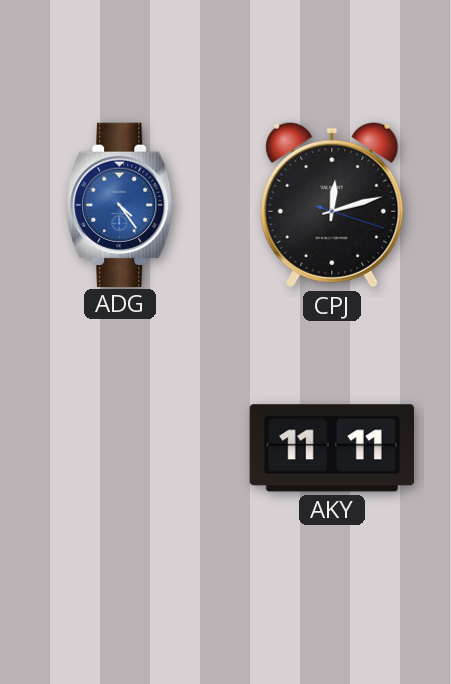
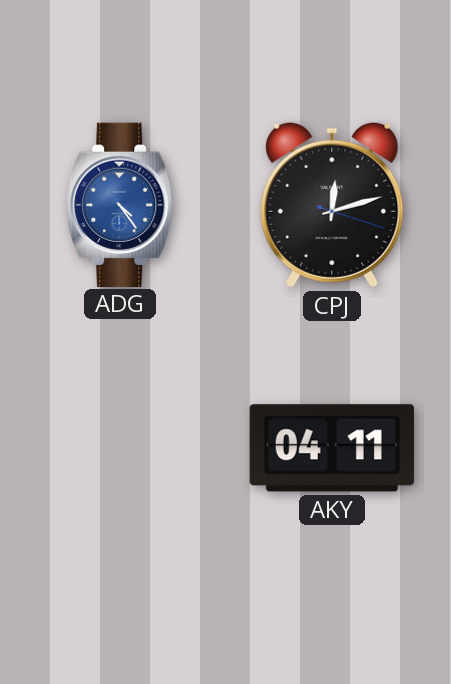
AKY: 11:11 -> 04:11 (332, 448)
